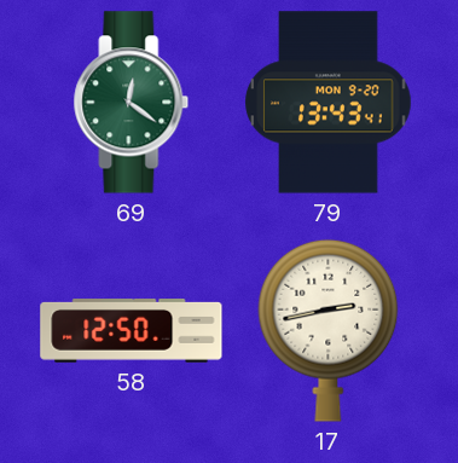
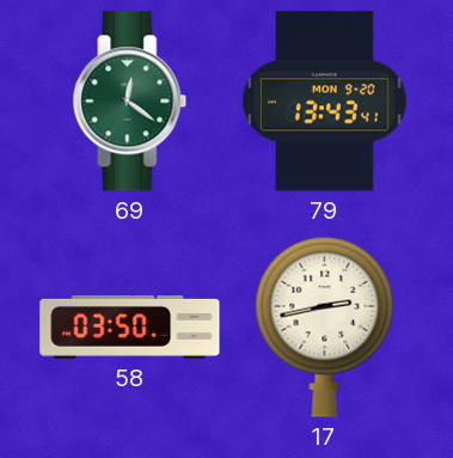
58: 12:50 -> 03:50 (130, 328)
